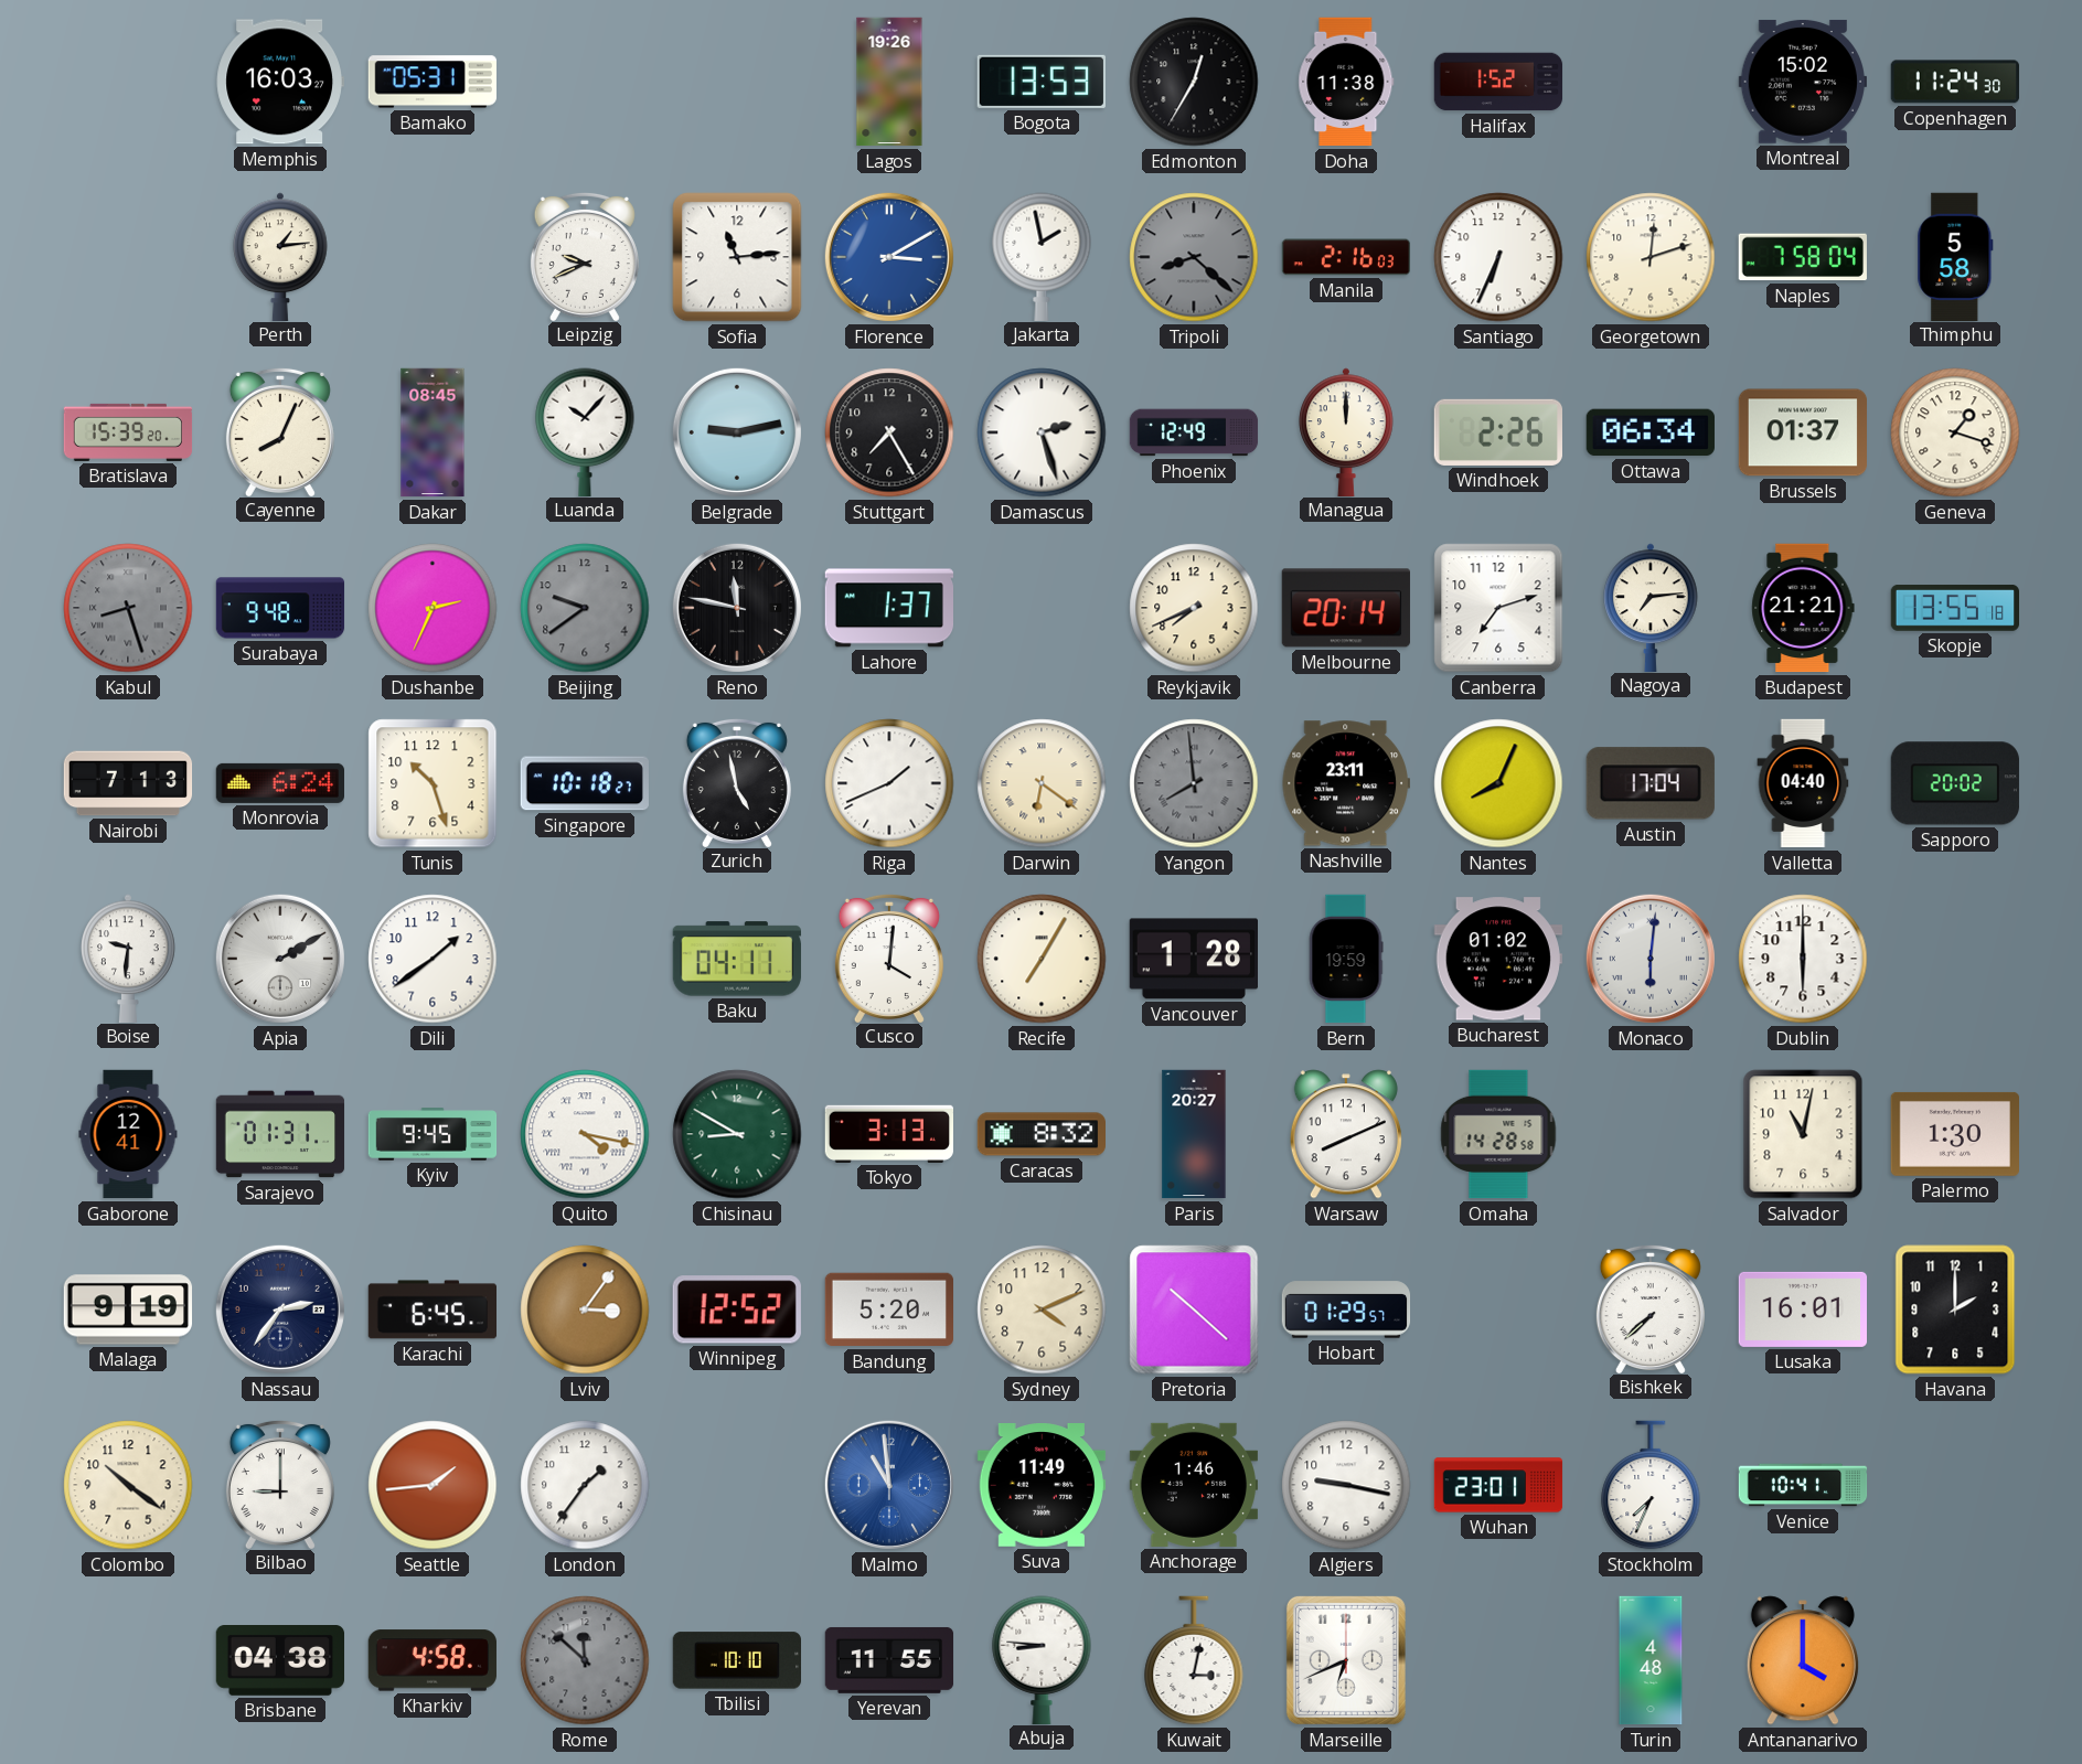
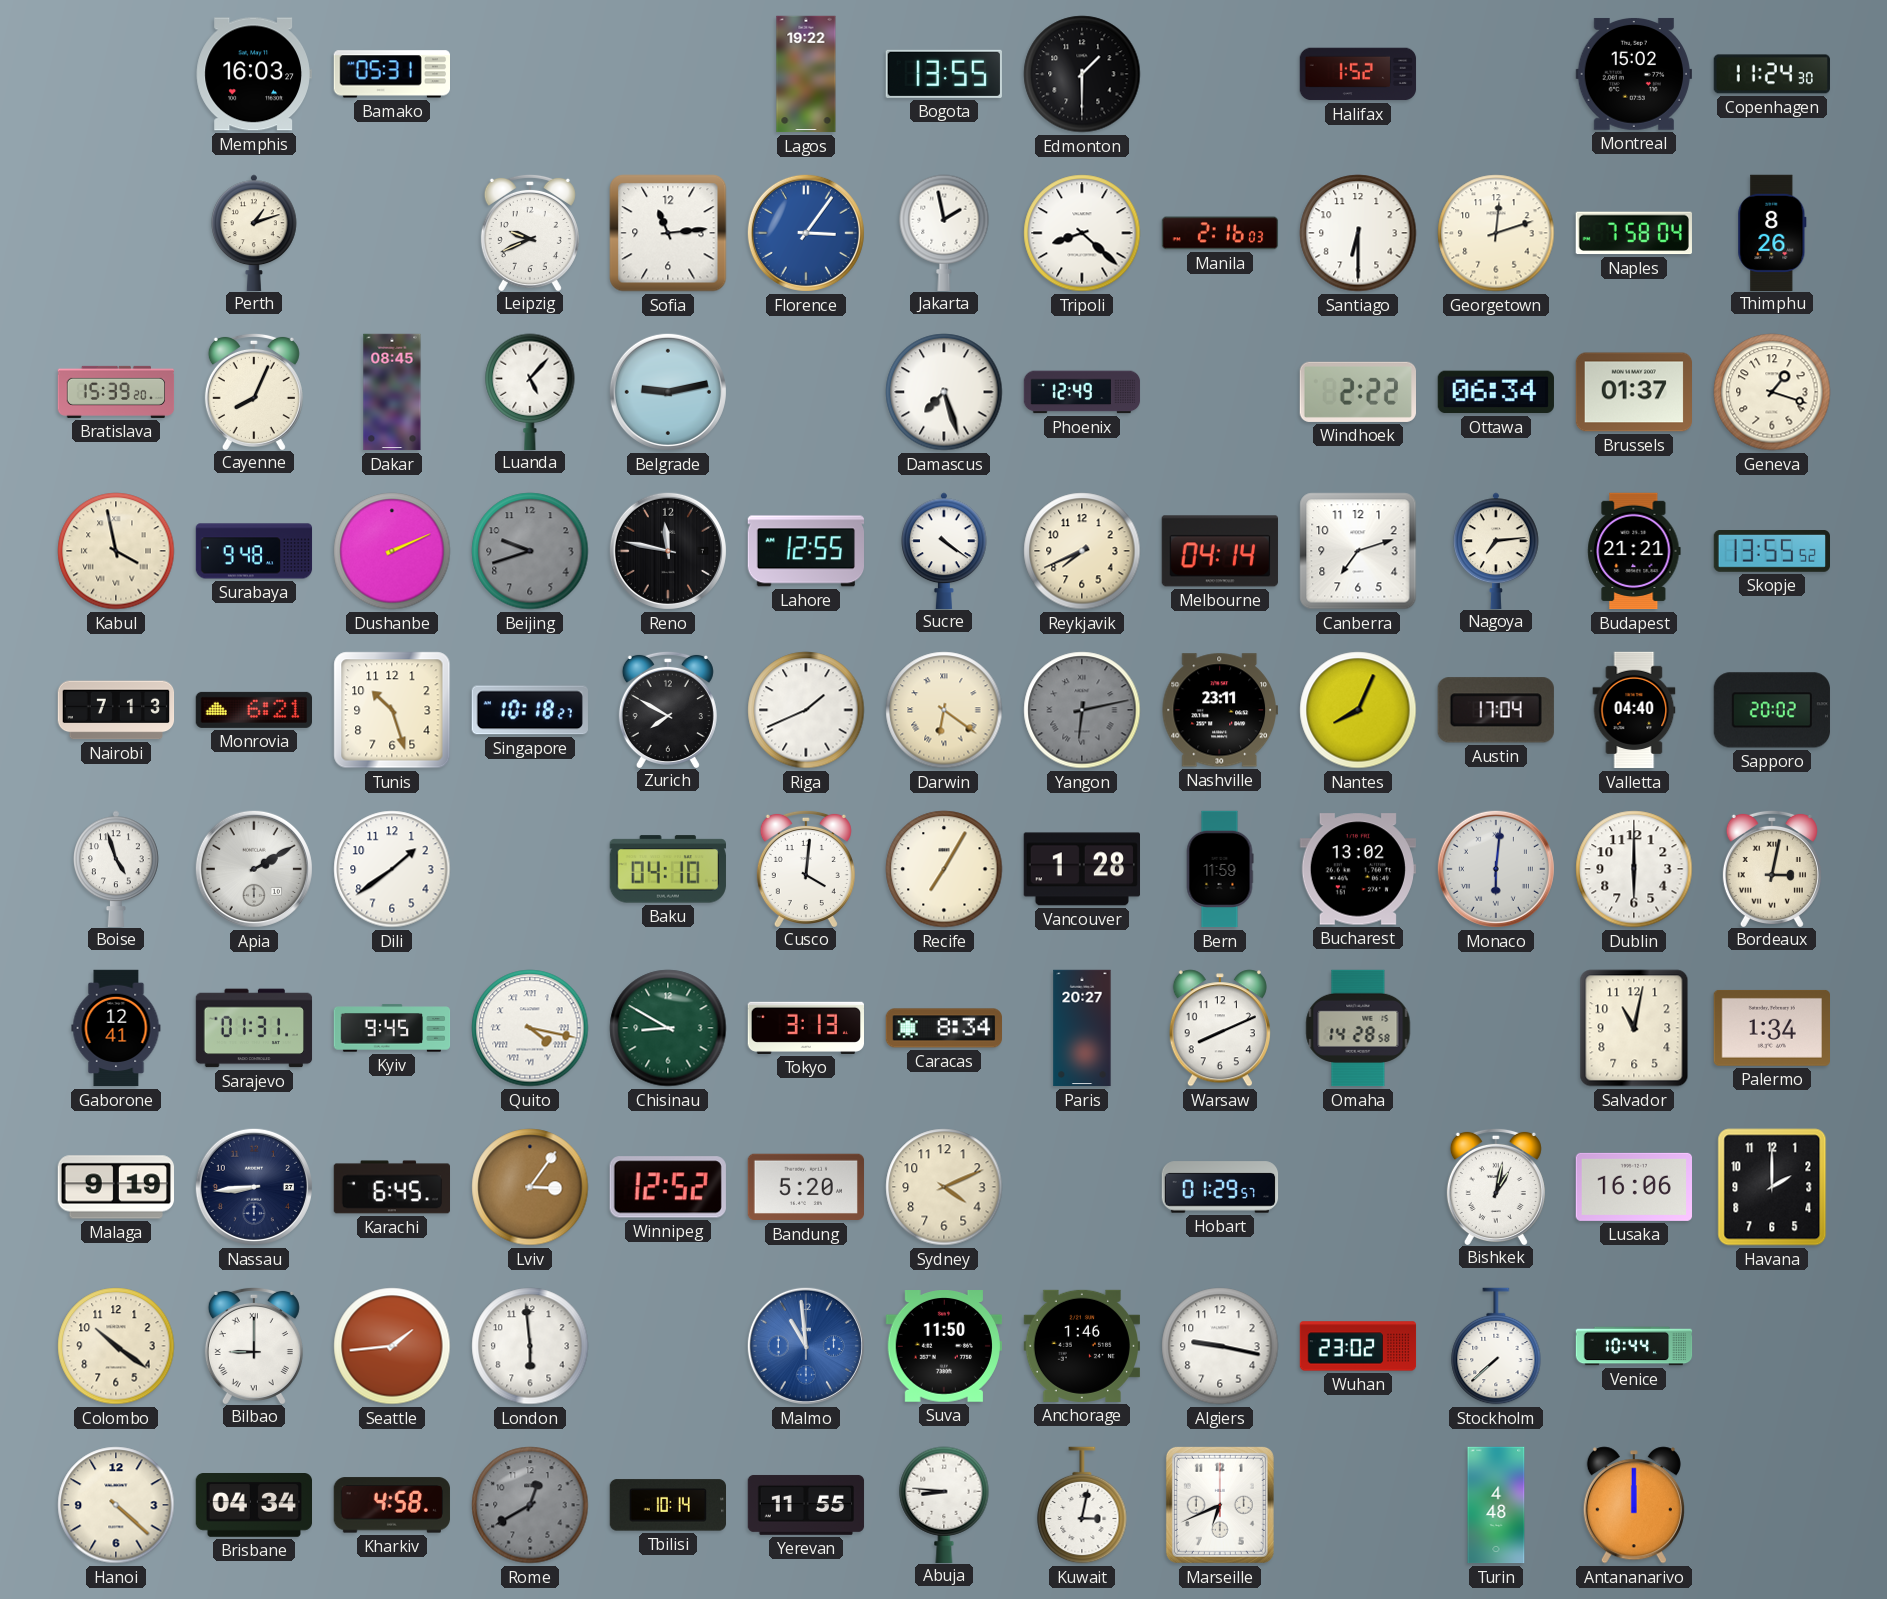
Lagos: 19:26 -> 19:22 (806, 74)
Bogota: 13:53 -> 13:55 (944, 74)
Edmonton: 12:35 -> 1:30 (1082, 74)
Doha: 11:38 -> none (1346, 82)
Perth: 1:14 -> 1:12 (254, 232)
Florence: 3:10 -> 3:06 (806, 233)
Tripoli dial: grey -> white (1082, 233)
Santiago: 6:34 -> 6:30 (1358, 233)
Thimphu: 5:58 -> 8:26 (1772, 232)
Luanda: 10:07 -> 5:07 (530, 391)
Stuttgart: 7:25 -> none (889, 432)
Damascus: 2:27 -> 7:27 (944, 392)
Managua: 12:00 -> none (1346, 431)
Windhoek: 2:26 -> 2:22 (1357, 392)
Kabul: 8:27 -> 3:58 (116, 551)
Kabul dial: grey -> cream (116, 551)
Dushanbe: 2:34 -> 2:11 (392, 551)
Beijing: 9:39 -> 9:42 (530, 551)
Lahore: 1:37 -> 12:55 (805, 551)
Sucre: none -> 4:21 (944, 550)
Melbourne: 20:14 -> 04:14 (1220, 551)
Skopje: 13:55:18 -> 13:55:52 (1772, 552)
Monrovia: 6:24 -> 6:21 (253, 710)
Zurich: 4:58 -> 7:50 (668, 709)
Yangon: 7:59 -> 6:13 (1082, 710)
Boise: 9:31 -> 4:57 (116, 868)
Baku: 04:11 -> 04:10 (668, 869)
Bern: 19:59 -> 11:59 (1220, 869)
Bucharest: 01:02 -> 13:02 (1358, 869)
Bordeaux: none -> 3:02 (1772, 868)
Caracas: 8:32 -> 8:34 (943, 1028)
Palermo: 1:30 -> 1:34 (1771, 1028)
Nassau: 2:36 -> 8:44 (254, 1187)
Pretoria: 10:22 -> none (1194, 1309)
Bishkek: 7:38 -> 1:02 (1496, 1186)
Lusaka: 16:01 -> 16:06 (1633, 1187)
London: 1:36 -> 5:59 (530, 1346)
Suva: 11:49 -> 11:50 (943, 1347)
Wuhan: 23:01 -> 23:02 (1358, 1346)
Stockholm: 7:34 -> 7:38 (1496, 1346)
Venice: 10:41 -> 10:44 (1634, 1346)
Hanoi: none -> 4:22 (116, 1505)
Brisbane: 04:38 -> 04:34 (253, 1506)
Rome: 11:52 -> 12:40 (530, 1505)
Tbilisi: 10:10 -> 10:14 (667, 1505)
Antananarivo: 4:00 -> 12:00 (1634, 1505)
